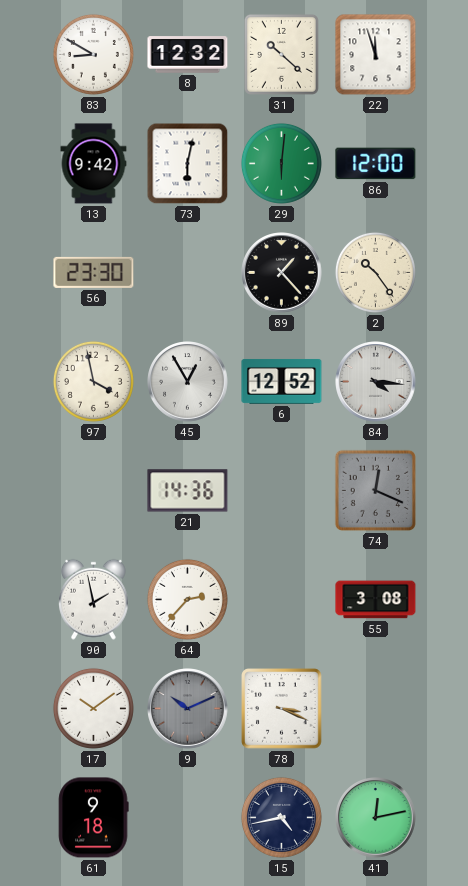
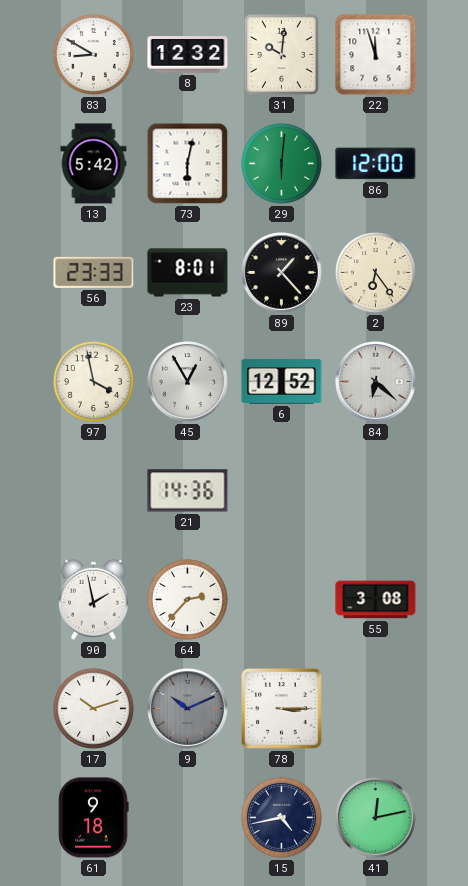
31: 10:22 -> 10:01 (281, 54)
13: 9:42 -> 5:42 (94, 164)
56: 23:30 -> 23:33 (94, 272)
23: none -> 8:01 (188, 273)
2: 10:24 -> 6:24 (375, 272)
84: 4:16 -> 6:22 (376, 382)
74: 12:19 -> none (375, 490)
17: 10:09 -> 10:12 (93, 708)
78: 3:19 -> 3:15 (282, 709)
